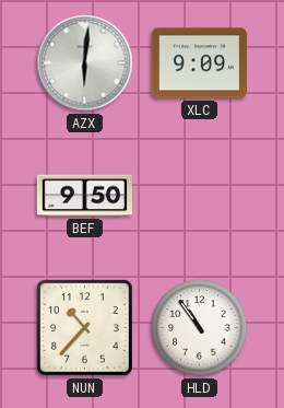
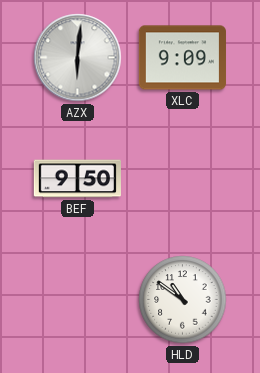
NUN: 10:37 -> none (84, 327)
HLD: 10:54 -> 10:51 (183, 300)
